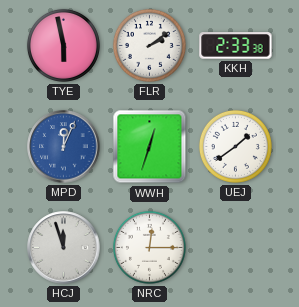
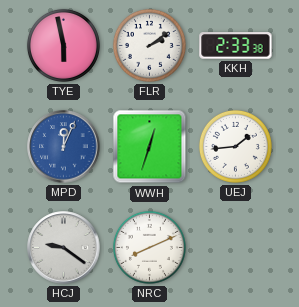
UEJ: 1:39 -> 1:44 (235, 146)
HCJ: 11:57 -> 9:21 (64, 248)
NRC: 12:15 -> 8:11 (149, 247)
